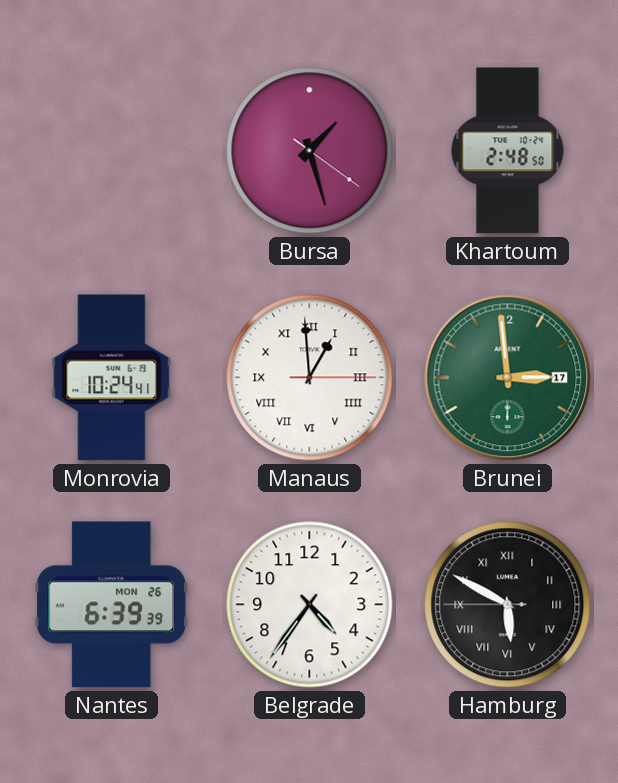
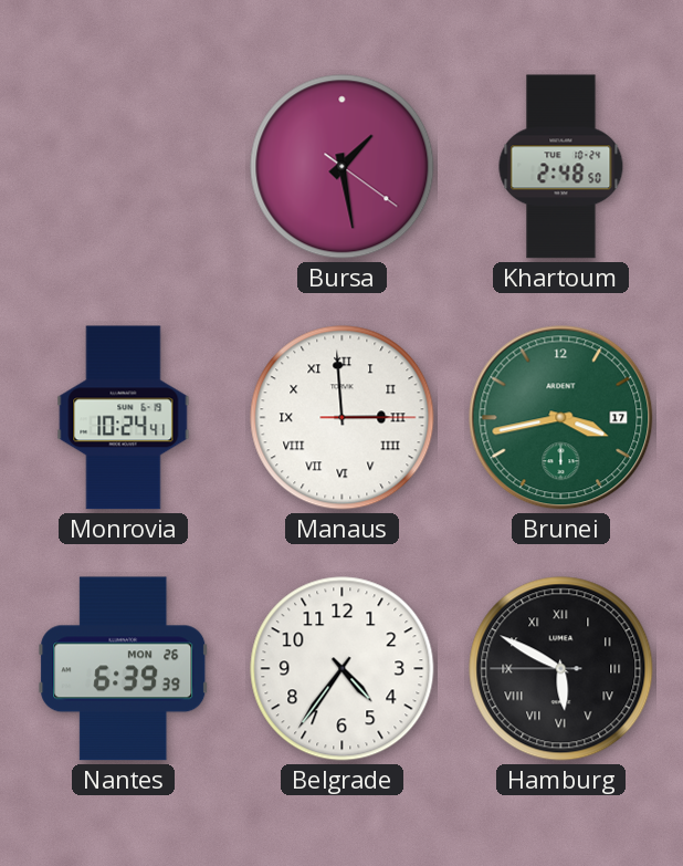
Bursa: 1:27 -> 1:28 (343, 167)
Manaus: 12:59 -> 2:59 (343, 418)
Brunei: 2:59 -> 3:43 (561, 418)
